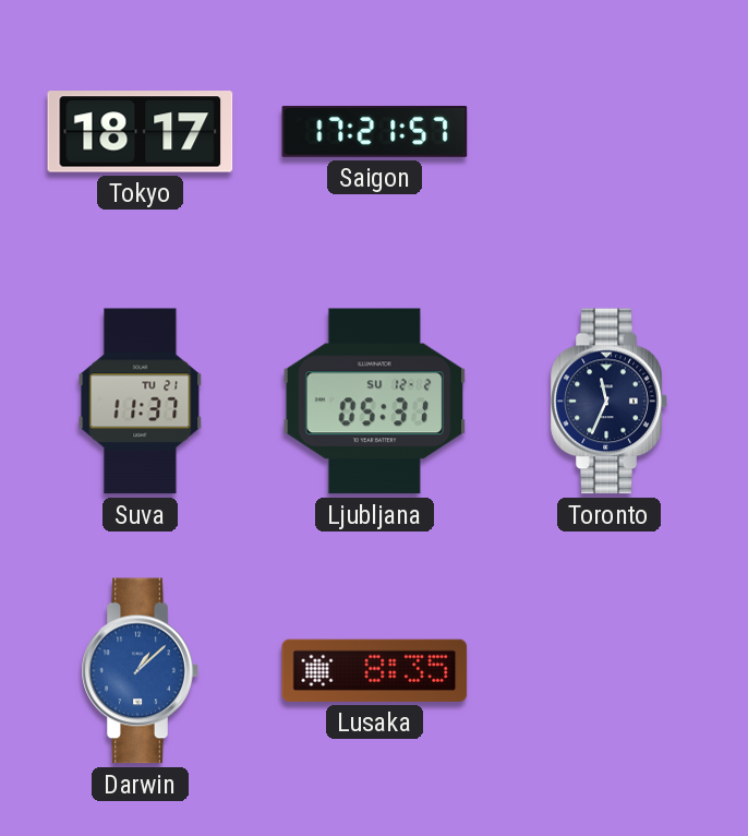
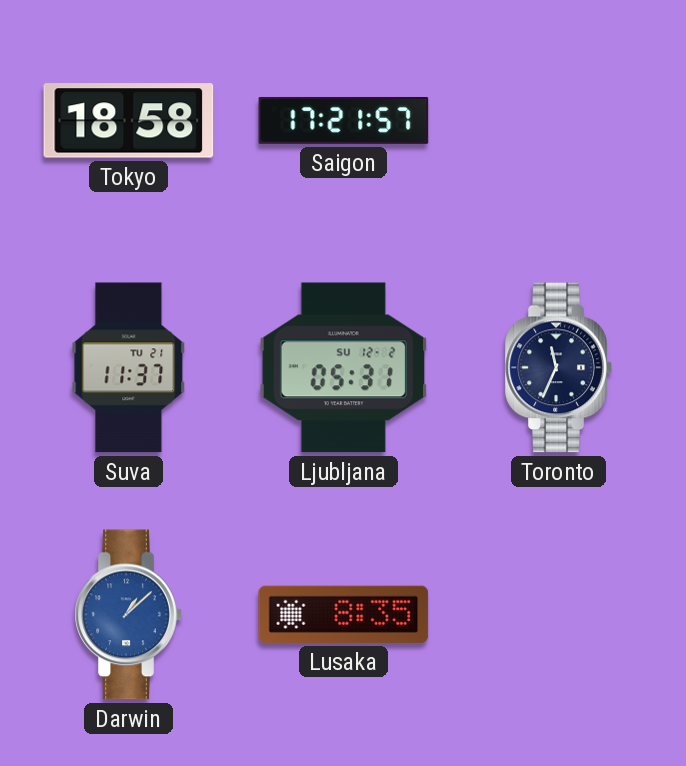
Tokyo: 18:17 -> 18:58 (129, 121)
